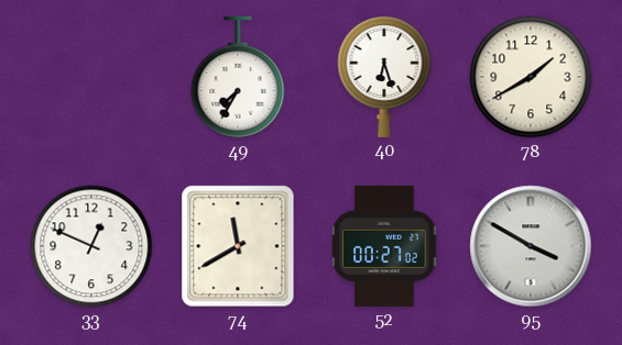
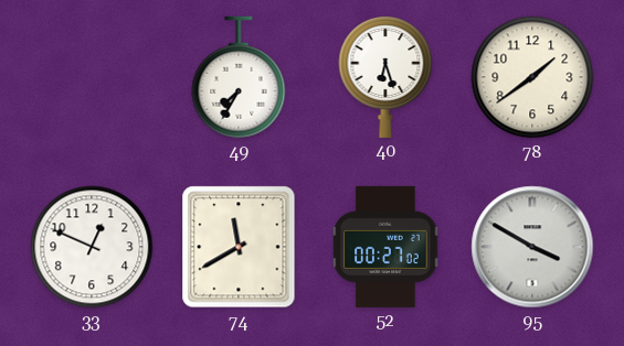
78: 1:40 -> 1:39 (532, 77)
